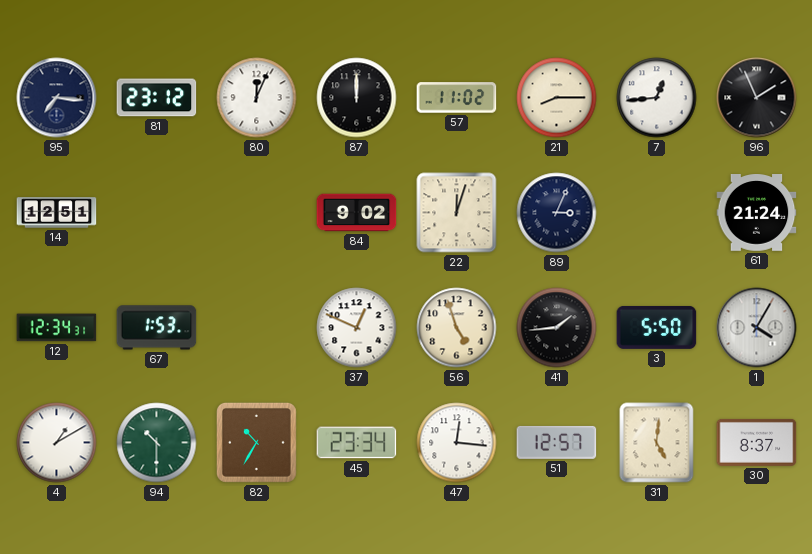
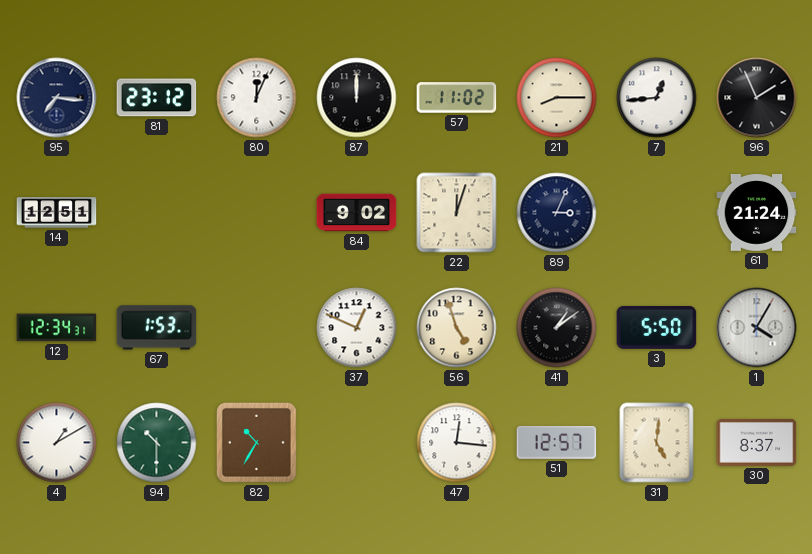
41: 1:44 -> 1:09 (557, 328)
45: 23:34 -> none (357, 443)
